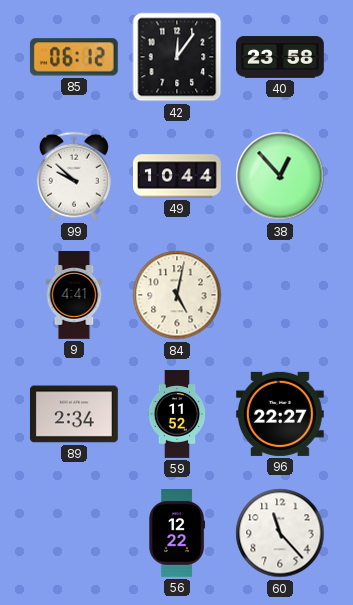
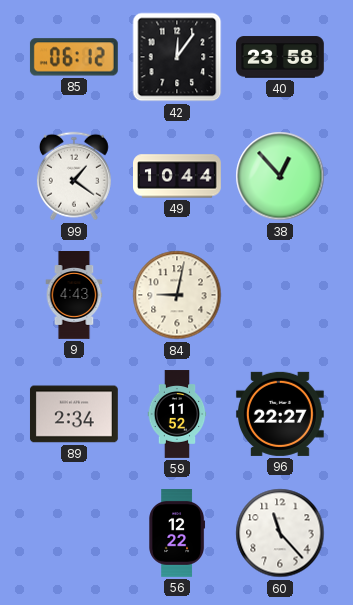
99: 9:52 -> 1:21 (74, 176)
9: 4:41 -> 4:43 (74, 296)
84: 5:02 -> 9:02 (177, 295)
